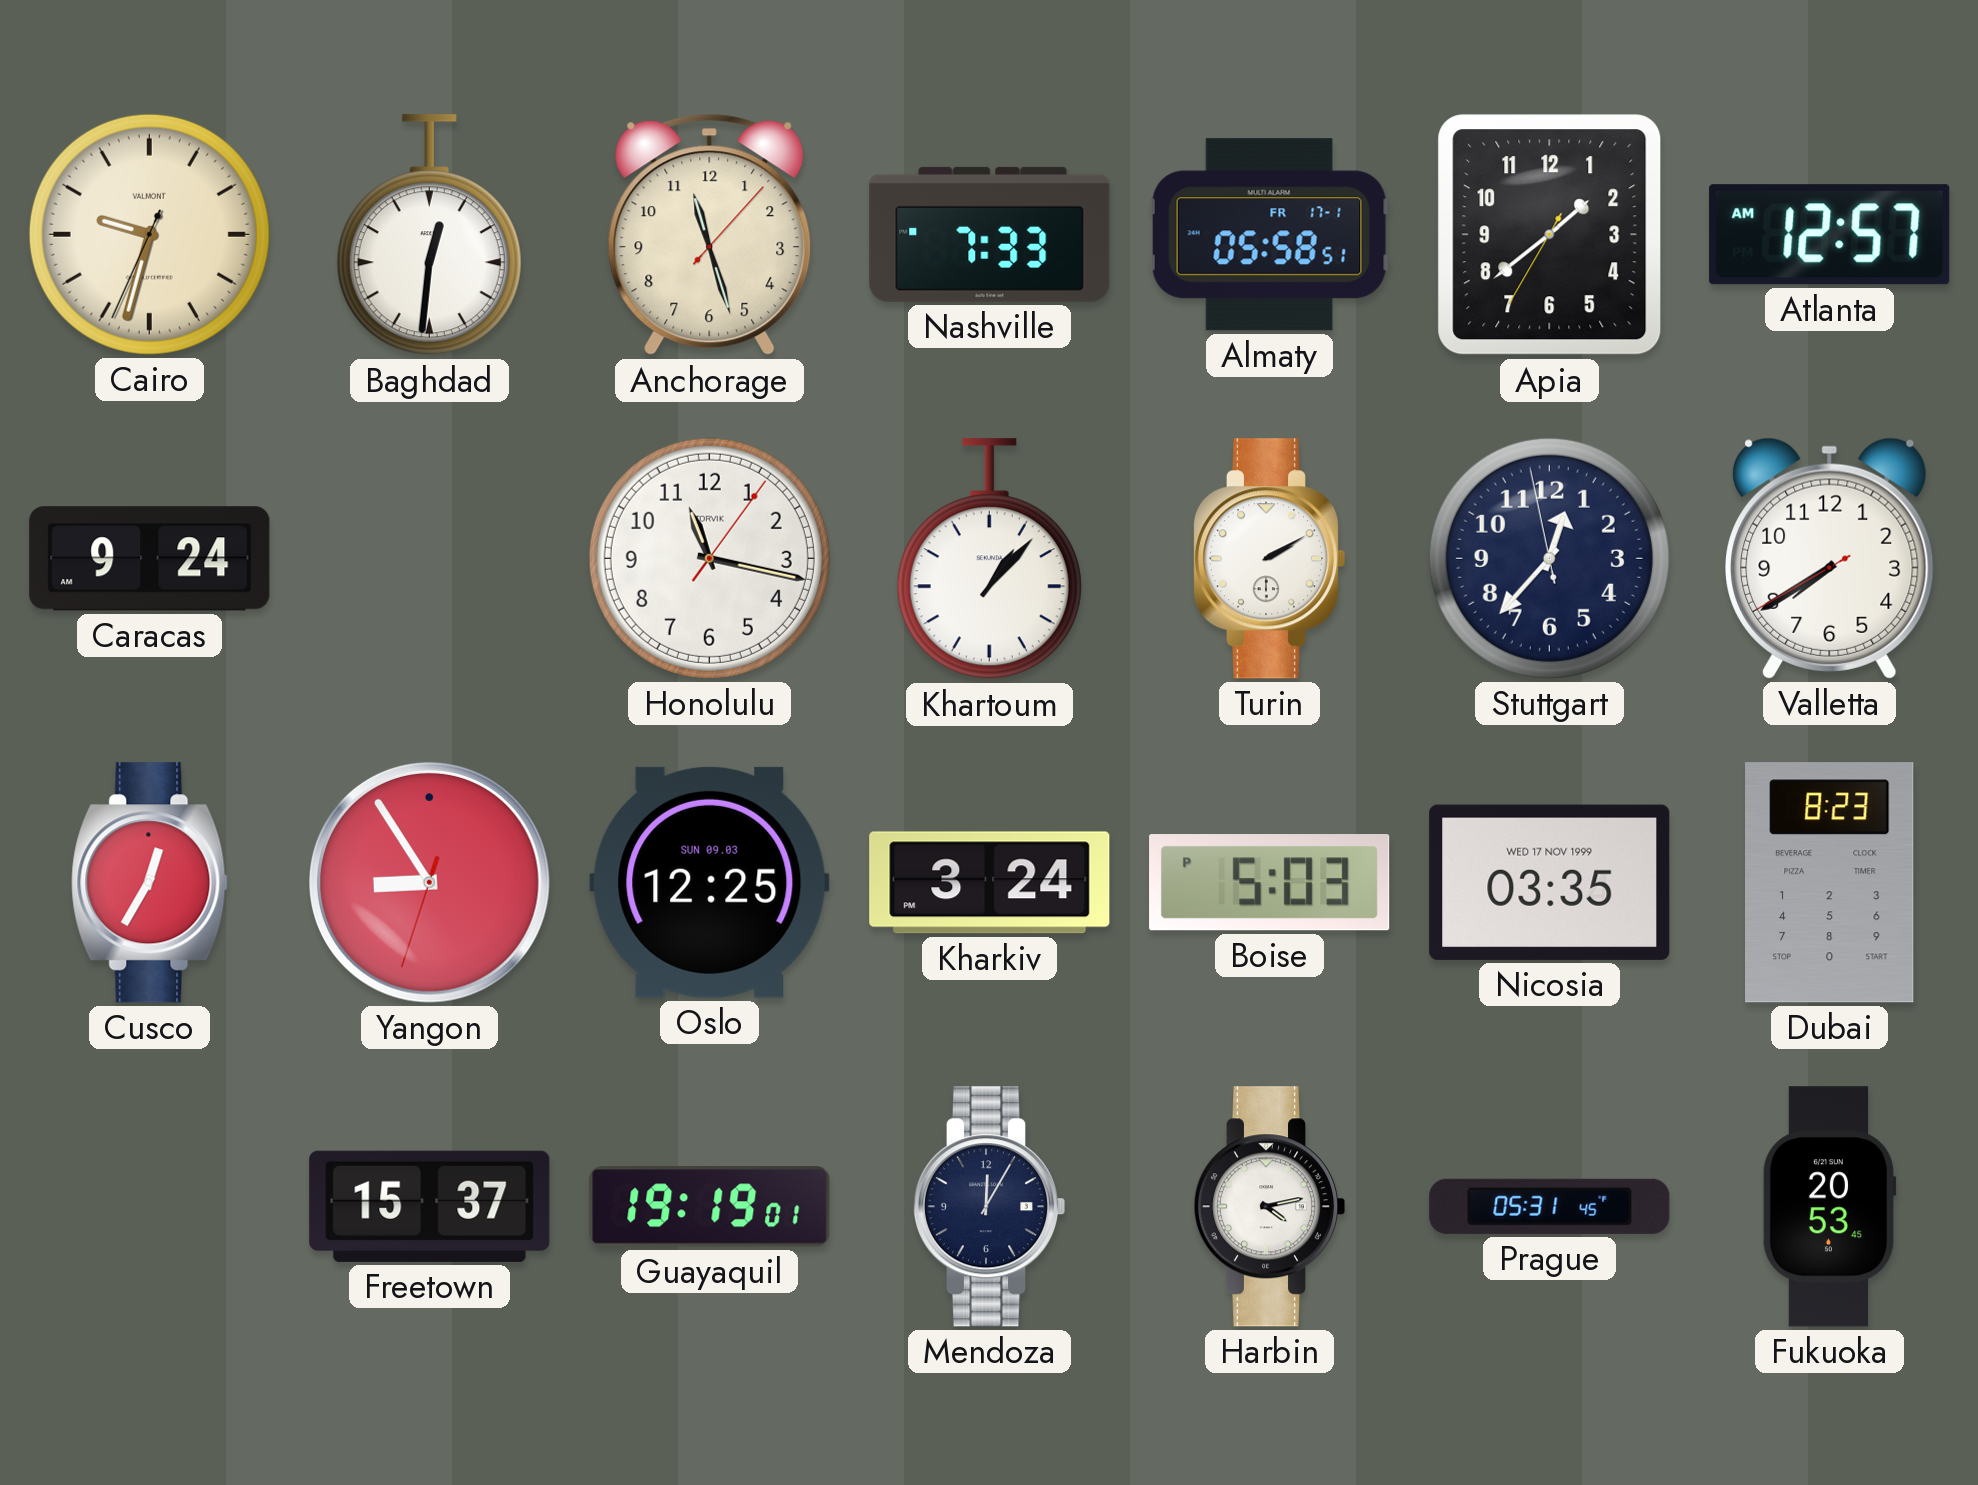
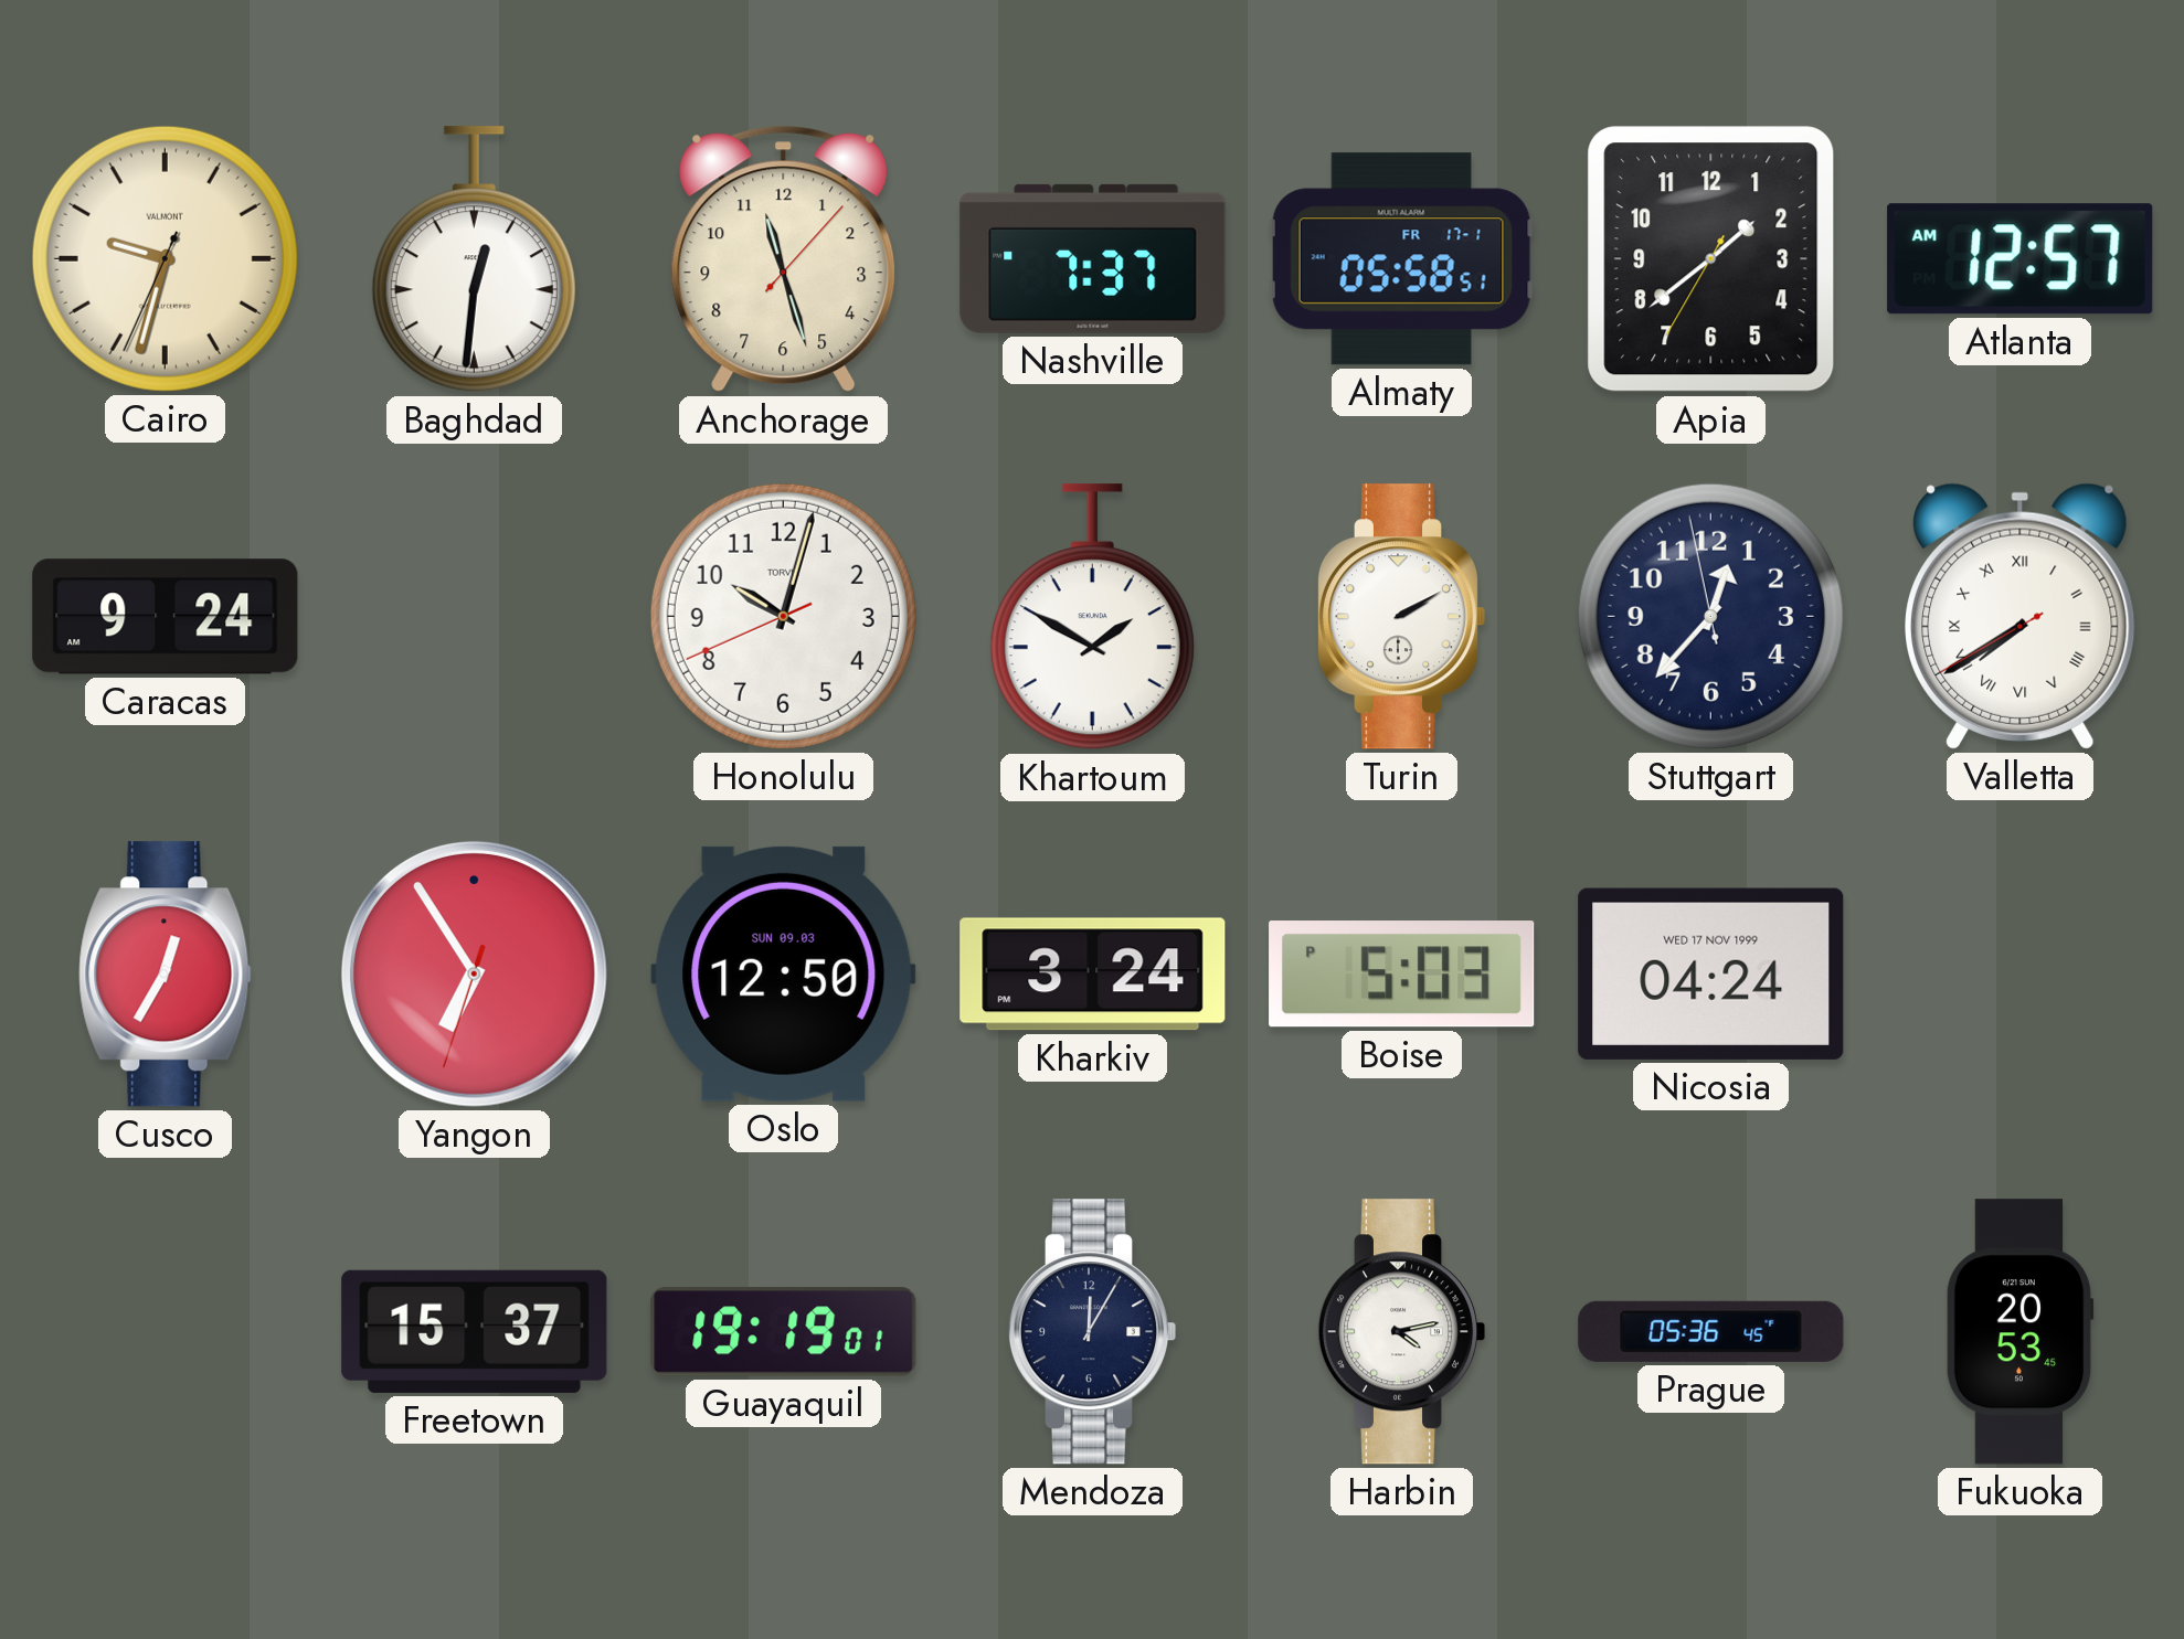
Nashville: 7:33 -> 7:37 (1093, 258)
Honolulu: 11:17 -> 10:02 (783, 616)
Khartoum: 1:07 -> 1:50 (1092, 617)
Valletta numerals: Arabic -> Roman (2021, 616)
Yangon: 8:54 -> 6:54 (474, 973)
Oslo: 12:25 -> 12:50 (784, 973)
Nicosia: 03:35 -> 04:24 (1711, 973)
Dubai: 8:23 -> none (1830, 883)
Prague: 05:31 -> 05:36 (1711, 1331)
